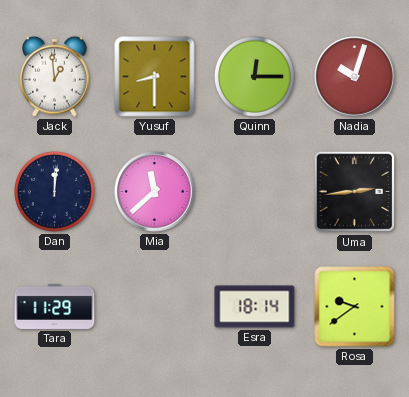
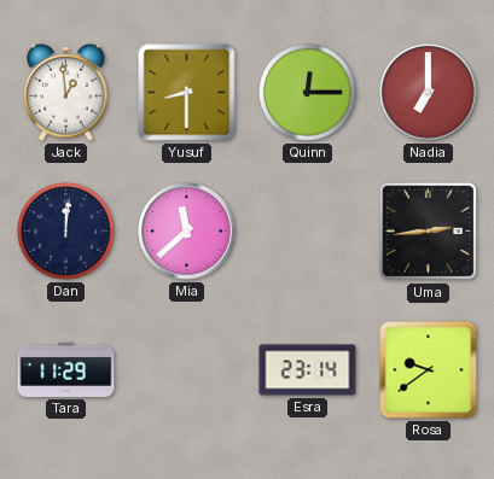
Nadia: 10:03 -> 7:00 (429, 93)
Esra: 18:14 -> 23:14 (308, 370)
